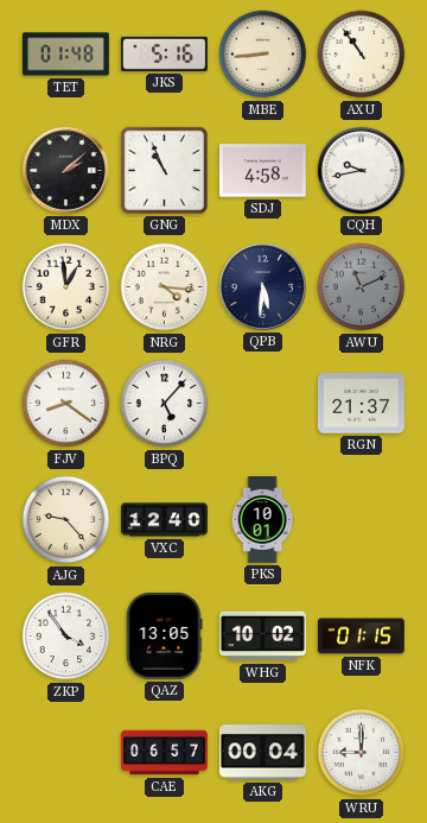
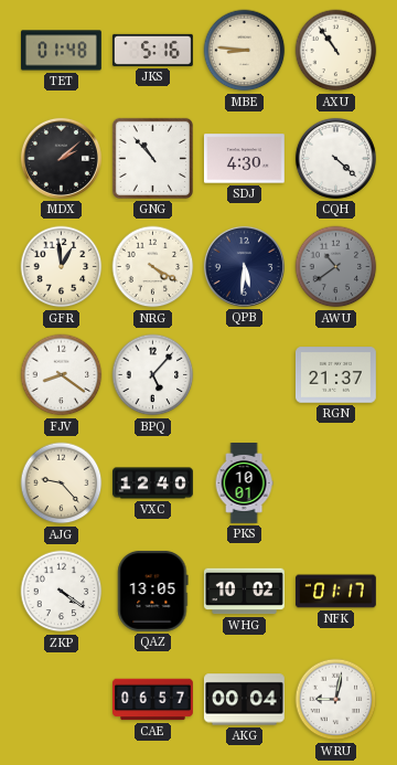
MBE: 8:44 -> 8:46 (245, 51)
GNG: 10:56 -> 10:53 (152, 158)
SDJ: 4:58 -> 4:30 (244, 159)
CQH: 9:43 -> 4:22 (335, 158)
NRG: 4:16 -> 4:20 (153, 267)
AWU: 11:11 -> 10:39 (336, 267)
ZKP: 3:54 -> 4:21 (62, 592)
NFK: 01:15 -> 01:17 (335, 592)
WRU: 9:00 -> 9:02 (336, 700)
